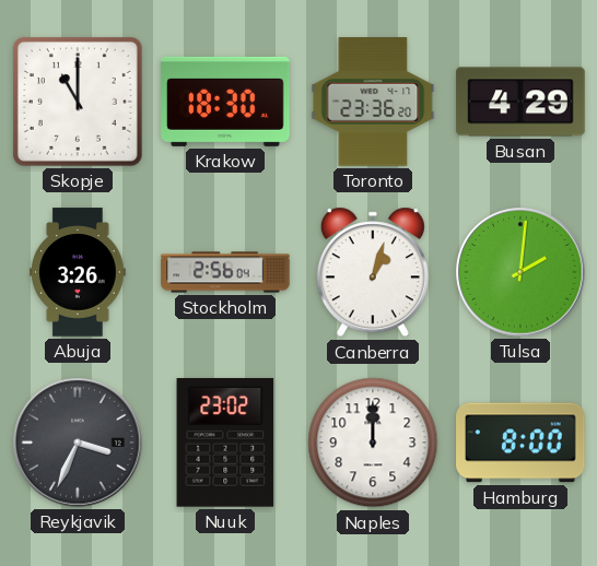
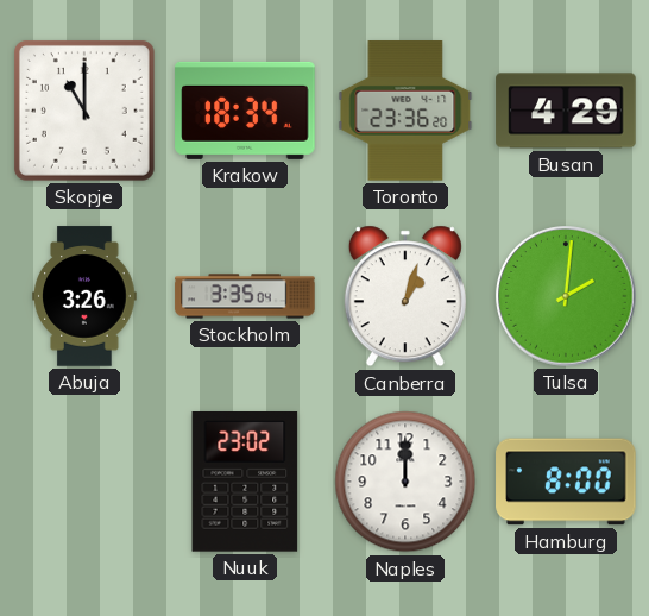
Krakow: 18:30 -> 18:34 (245, 111)
Stockholm: 2:56 -> 3:35 (245, 296)
Reykjavik: 3:34 -> none (78, 443)
